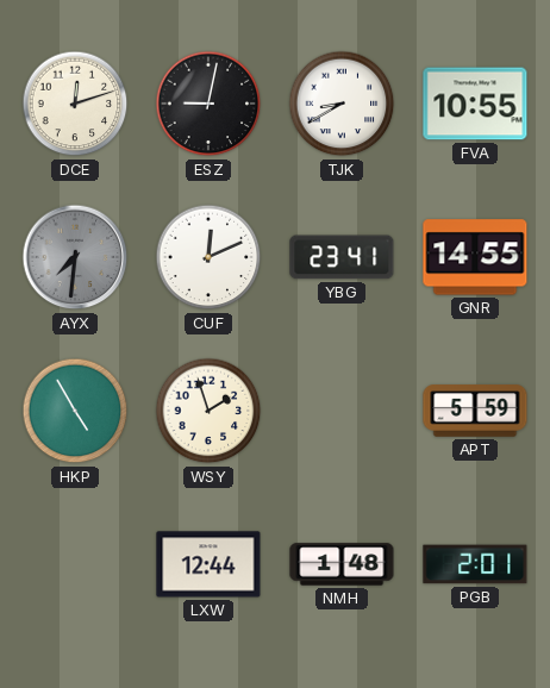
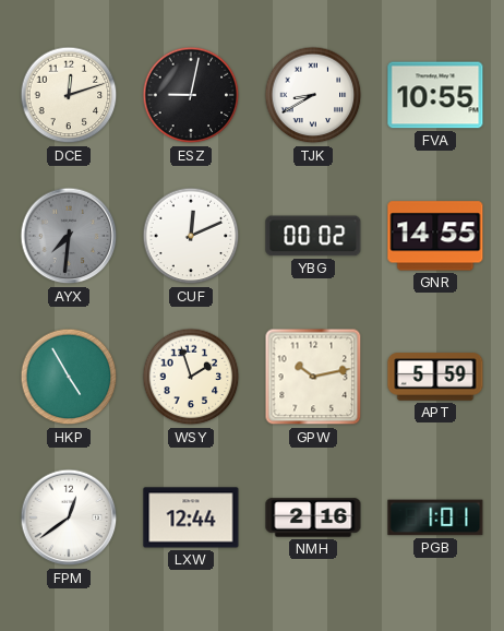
YBG: 23:41 -> 00:02 (313, 236)
GPW: none -> 10:13 (313, 377)
FPM: none -> 12:39 (69, 517)
NMH: 1:48 -> 2:16 (313, 517)
PGB: 2:01 -> 1:01 (435, 517)
